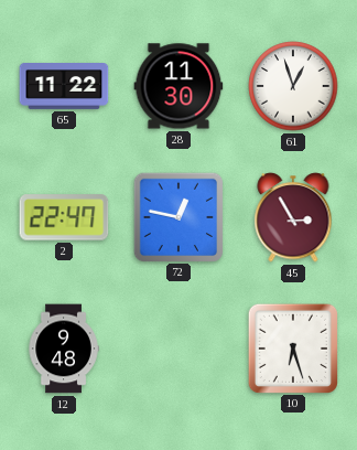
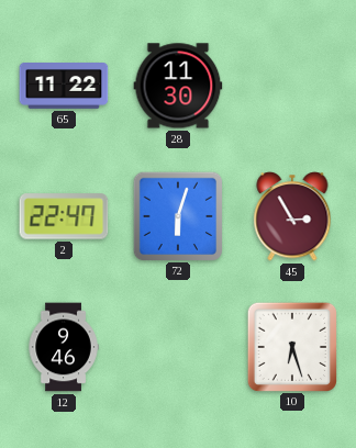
61: 12:57 -> none (293, 86)
72: 12:47 -> 6:03 (177, 215)
12: 9:48 -> 9:46 (64, 347)
